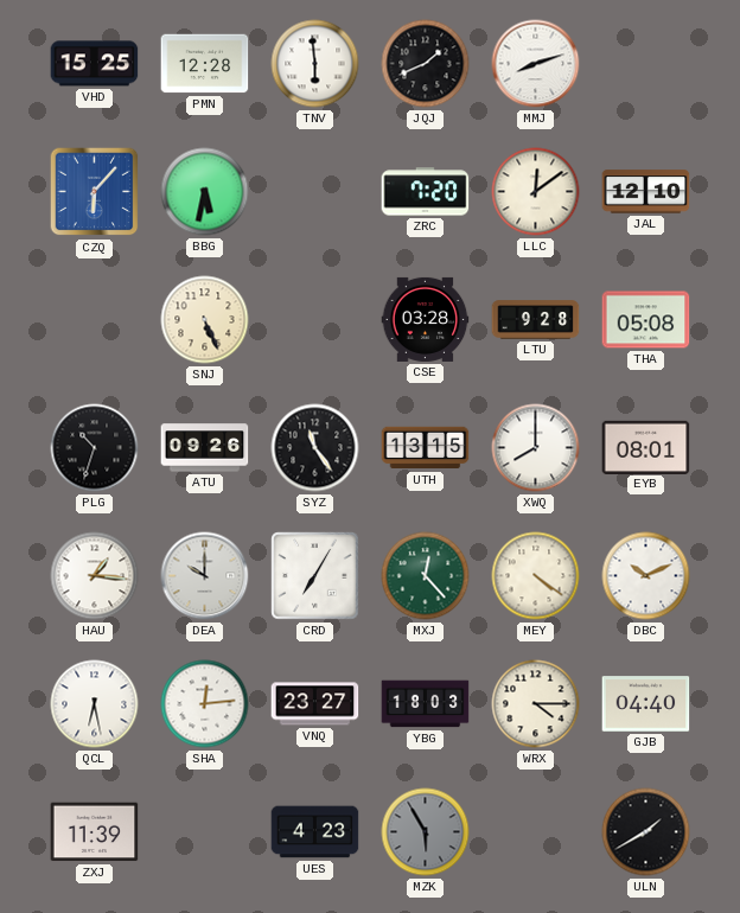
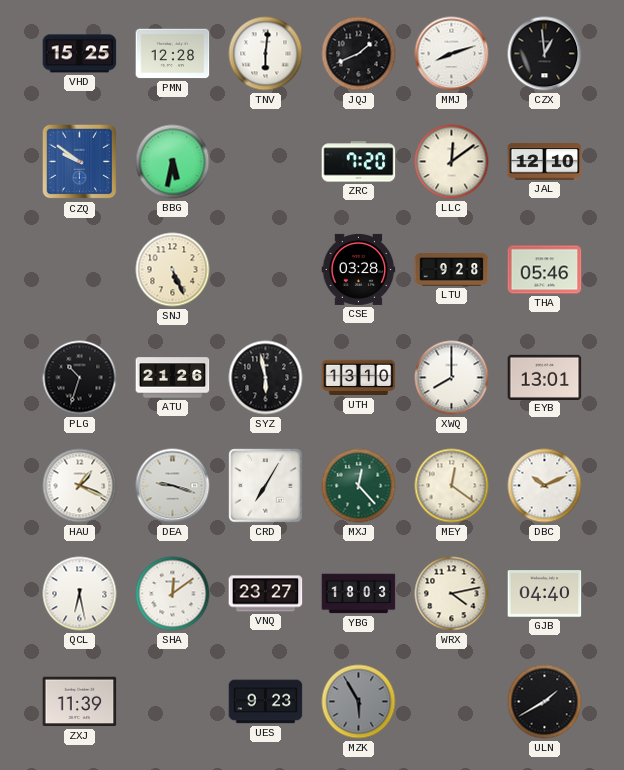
TNV: 5:59 -> 6:01 (266, 54)
CZX: none -> 12:59 (545, 54)
CZQ: 6:07 -> 9:51 (80, 162)
THA: 05:08 -> 05:46 (545, 270)
ATU: 09:26 -> 21:26 (173, 378)
SYZ: 11:24 -> 5:58 (266, 378)
UTH: 13:15 -> 13:10 (359, 378)
EYB: 08:01 -> 13:01 (545, 377)
HAU: 1:16 -> 1:19 (80, 486)
DEA: 10:00 -> 9:18 (173, 486)
MEY: 4:21 -> 12:21 (452, 486)
SHA: 12:14 -> 12:09 (173, 594)
WRX: 4:15 -> 4:13 (452, 594)
UES: 4:23 -> 9:23 (266, 702)
